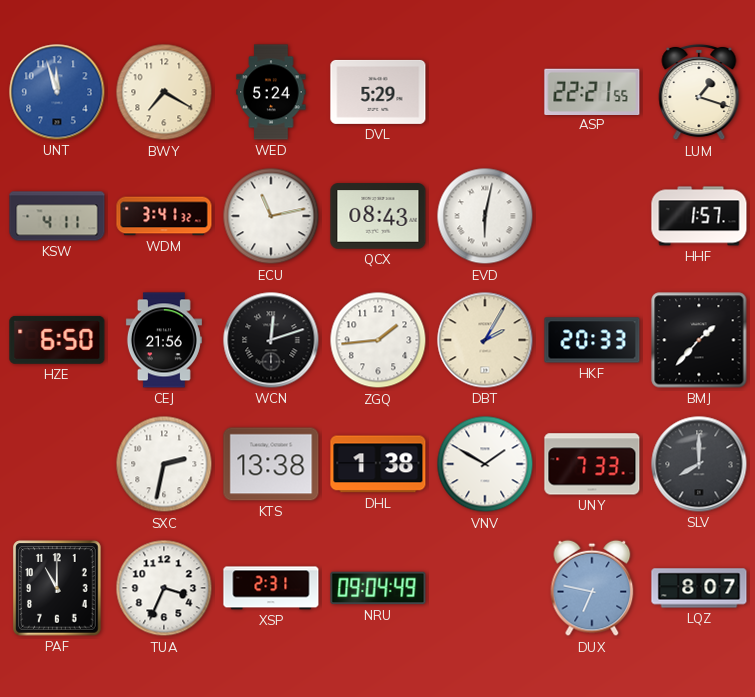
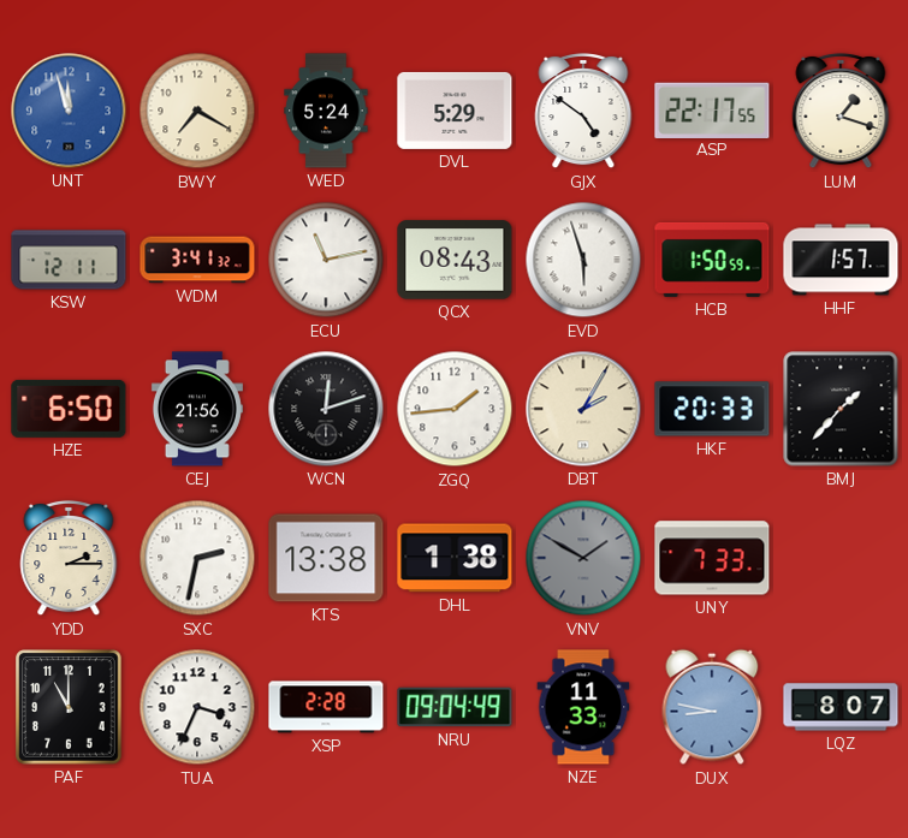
GJX: none -> 4:51 (583, 111)
ASP: 22:21 -> 22:17 (712, 109)
KSW: 4:11 -> 12:11 (69, 260)
EVD: 6:02 -> 5:57 (583, 260)
HCB: none -> 1:50 (712, 260)
YDD: none -> 2:15 (69, 558)
VNV dial: white -> grey (583, 558)
SLV: 8:00 -> none (699, 464)
XSP: 2:31 -> 2:28 (326, 707)
NZE: none -> 11:33 (583, 707)
DUX: 6:47 -> 8:47 (712, 707)
